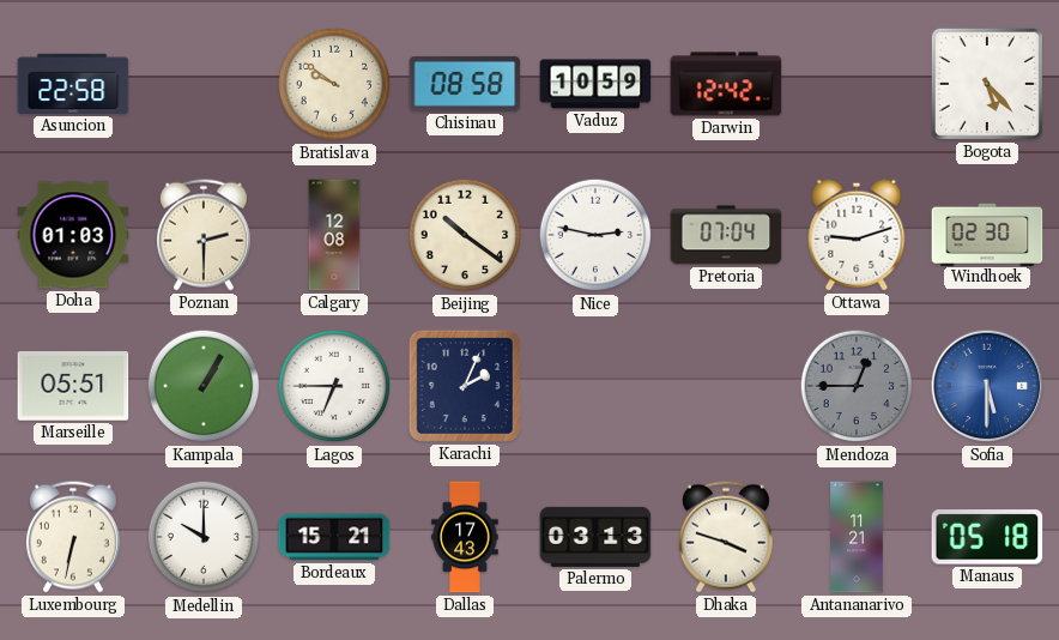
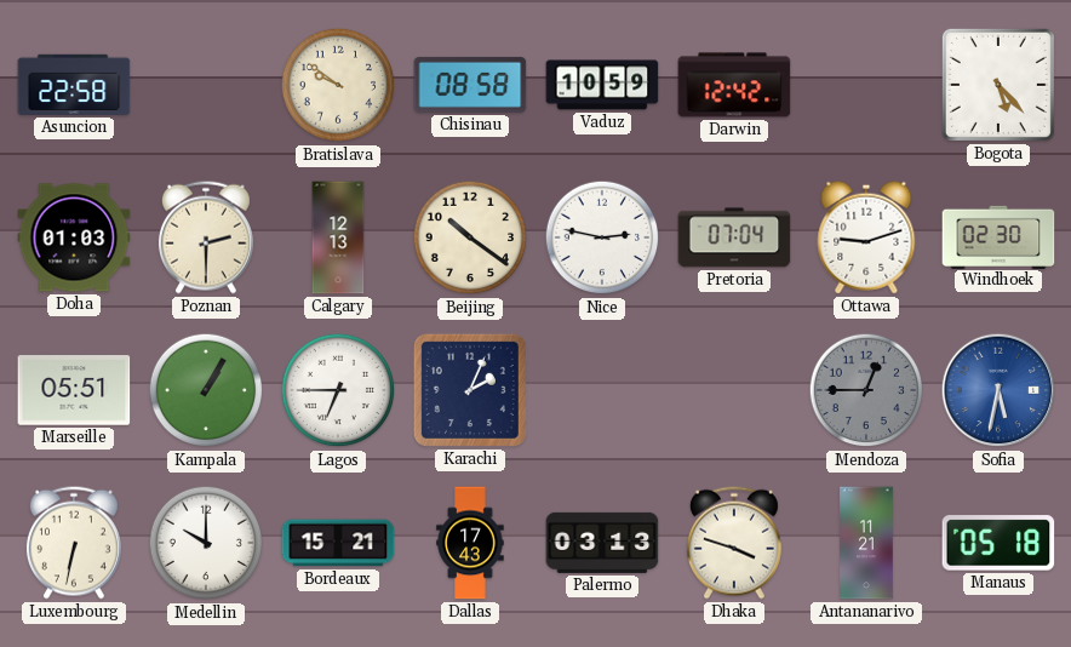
Calgary: 12:08 -> 12:13 (338, 237)
Sofia: 5:30 -> 5:32 (998, 390)
